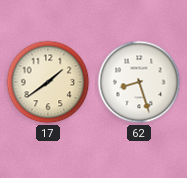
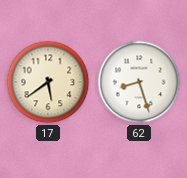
17: 1:39 -> 5:39 (48, 82)
